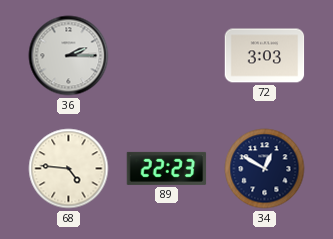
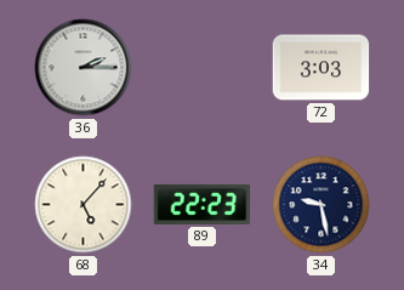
68: 4:46 -> 5:07 (84, 205)
34: 12:50 -> 9:28 (322, 205)
